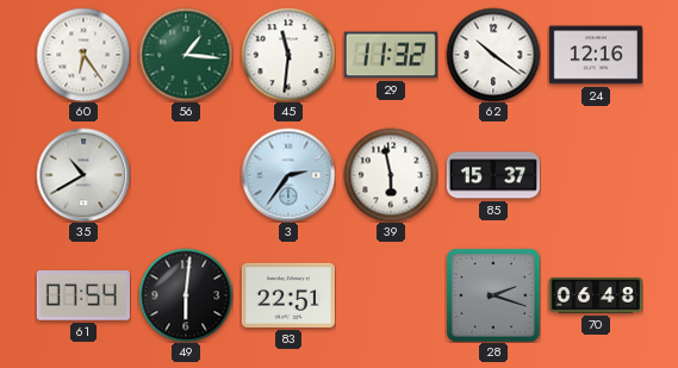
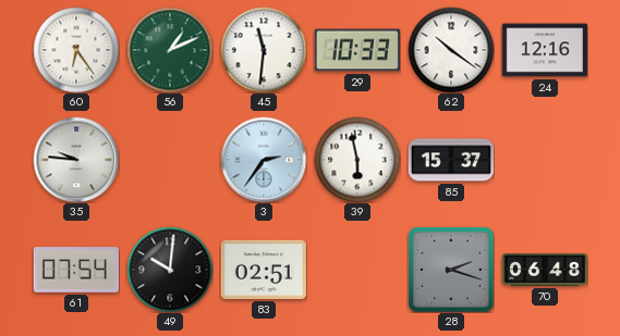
56: 1:16 -> 1:11 (170, 50)
29: 11:32 -> 10:33 (357, 50)
35: 10:40 -> 9:46 (76, 160)
49: 6:01 -> 10:01 (170, 270)
83: 22:51 -> 02:51 (264, 270)
